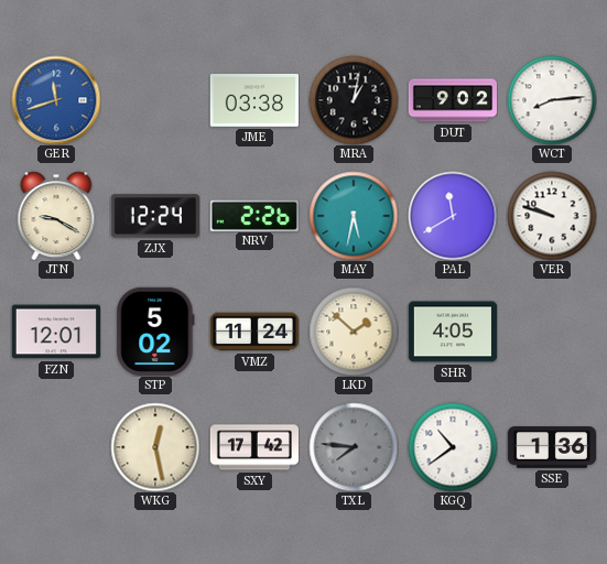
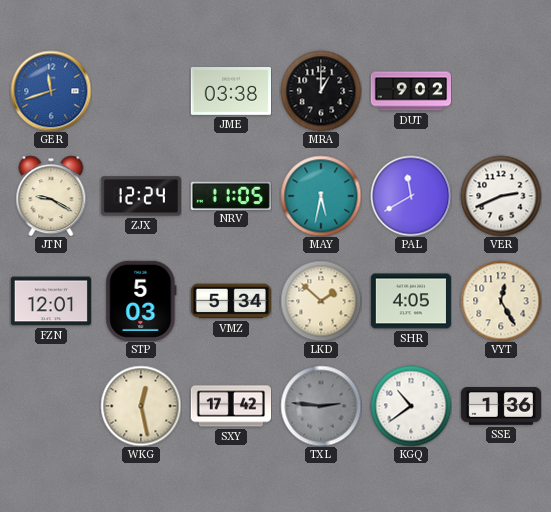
MRA: 1:02 -> 1:00 (321, 91)
WCT: 8:14 -> none (552, 100)
NRV: 2:26 -> 11:05 (231, 195)
VER: 9:48 -> 2:41 (501, 196)
STP: 5:02 -> 5:03 (141, 301)
VMZ: 11:24 -> 5:34 (231, 301)
VYT: none -> 12:25 (501, 301)
TXL: 7:46 -> 2:46 (321, 406)
